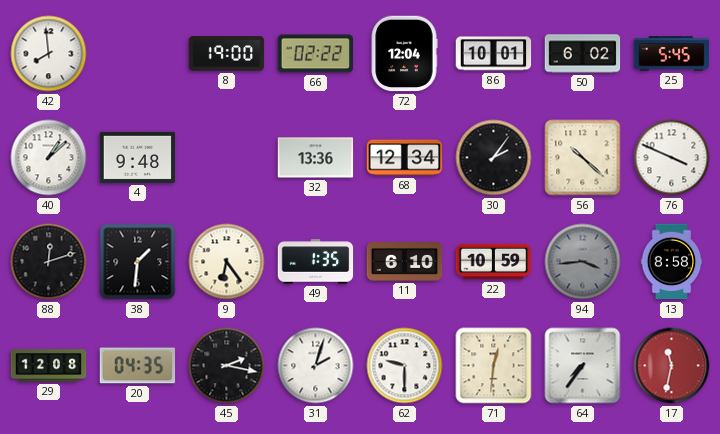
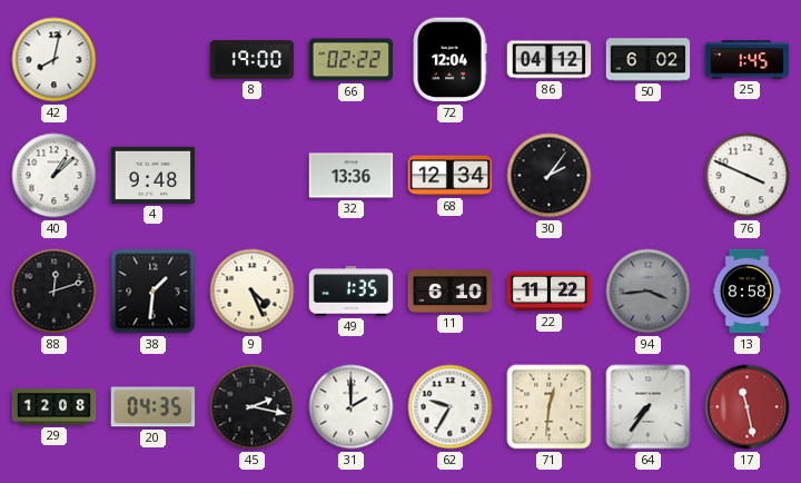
42: 7:59 -> 8:02 (55, 60)
86: 10:01 -> 04:12 (550, 60)
25: 5:45 -> 1:45 (748, 60)
56: 10:22 -> none (583, 158)
9: 6:24 -> 4:26 (253, 292)
22: 10:59 -> 11:22 (550, 292)
31: 2:03 -> 2:00 (352, 407)
62: 9:30 -> 9:35 (451, 407)
17: 11:32 -> 11:28 (748, 407)
